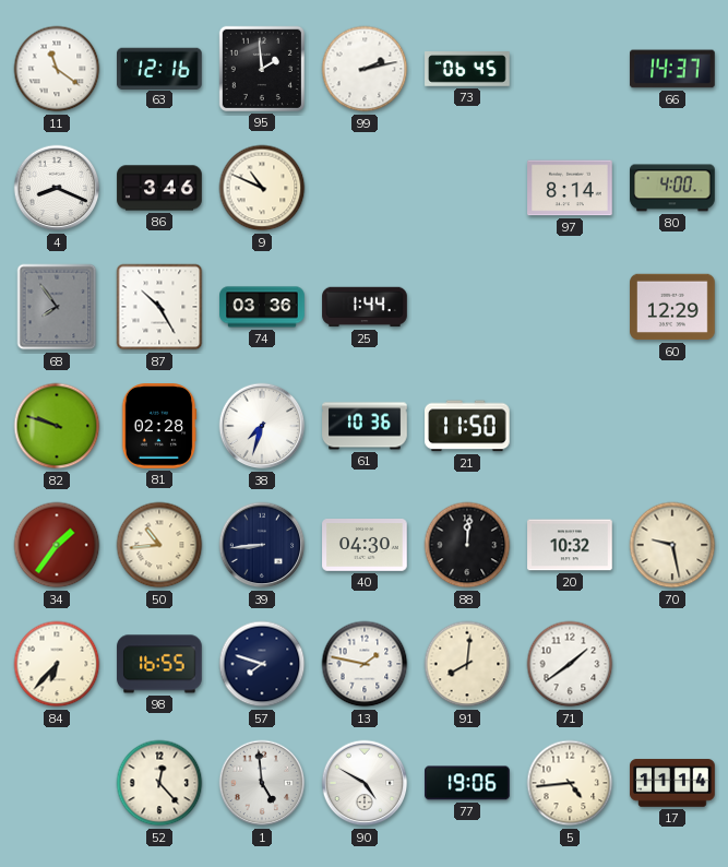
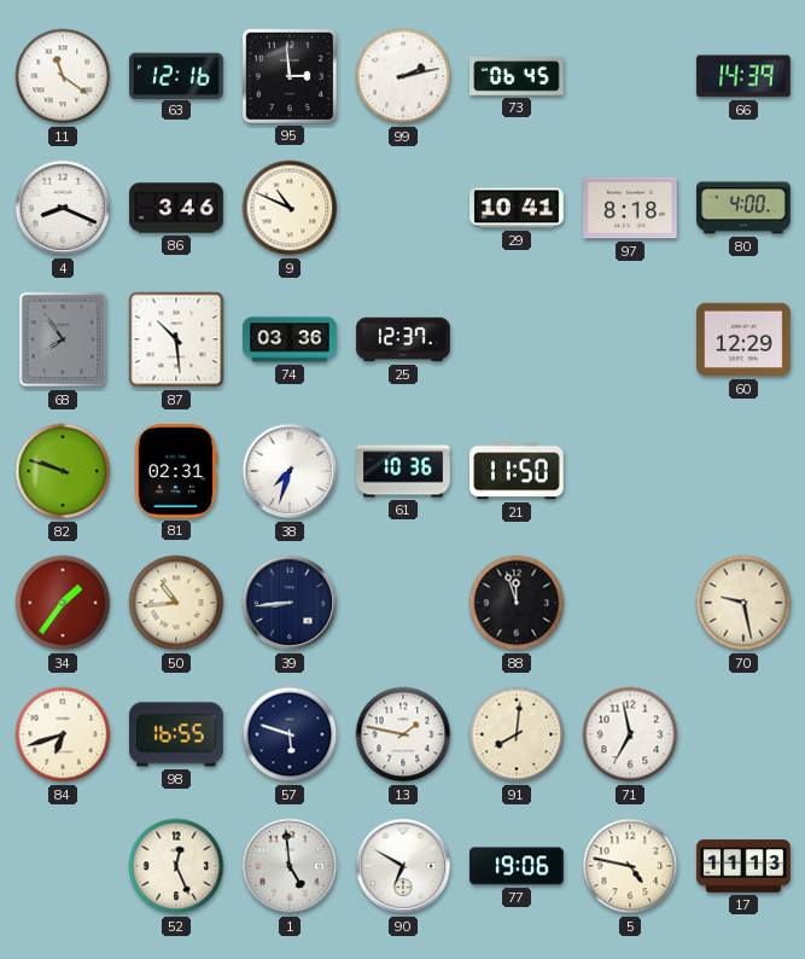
95: 1:59 -> 2:59 (290, 76)
66: 14:37 -> 14:39 (743, 76)
29: none -> 10:41 (517, 208)
97: 8:14 -> 8:18 (630, 208)
87: 10:25 -> 10:29 (176, 339)
25: 1:44 -> 12:37 (403, 339)
81: 02:28 -> 02:31 (176, 471)
40: 04:30 -> none (365, 546)
88: 12:01 -> 11:57 (517, 603)
20: 10:32 -> none (570, 545)
84: 6:37 -> 6:42 (63, 734)
57: 7:48 -> 5:48 (290, 734)
71: 1:39 -> 6:58 (630, 734)
52: 12:23 -> 12:26 (176, 866)
90: 4:50 -> 6:50 (403, 866)
5: 4:44 -> 4:47 (630, 866)
17: 11:14 -> 11:13 (743, 866)
